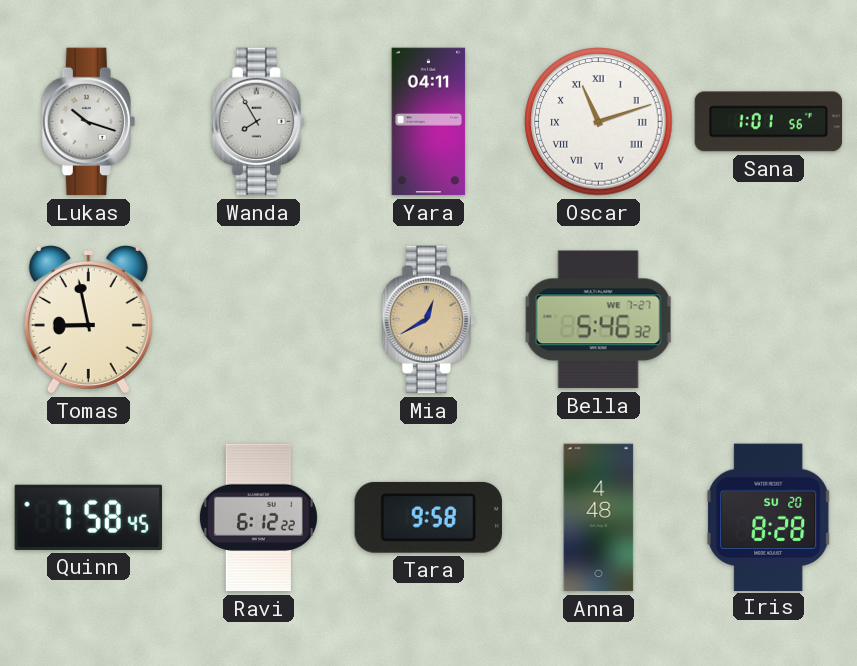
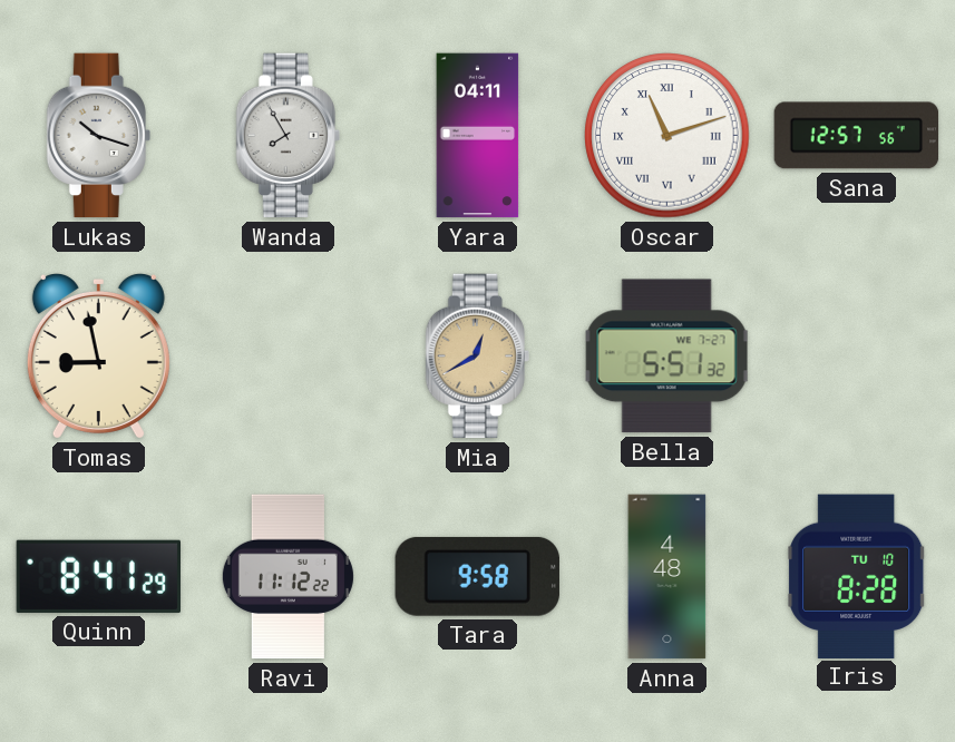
Sana: 1:01 -> 12:57 (857, 136)
Bella: 5:46 -> 5:51 (667, 357)
Quinn: 7:58 -> 8:41 (98, 576)
Ravi: 6:12 -> 11:12 (288, 577)
Iris date: SU 20 -> TU 10 (857, 576)
